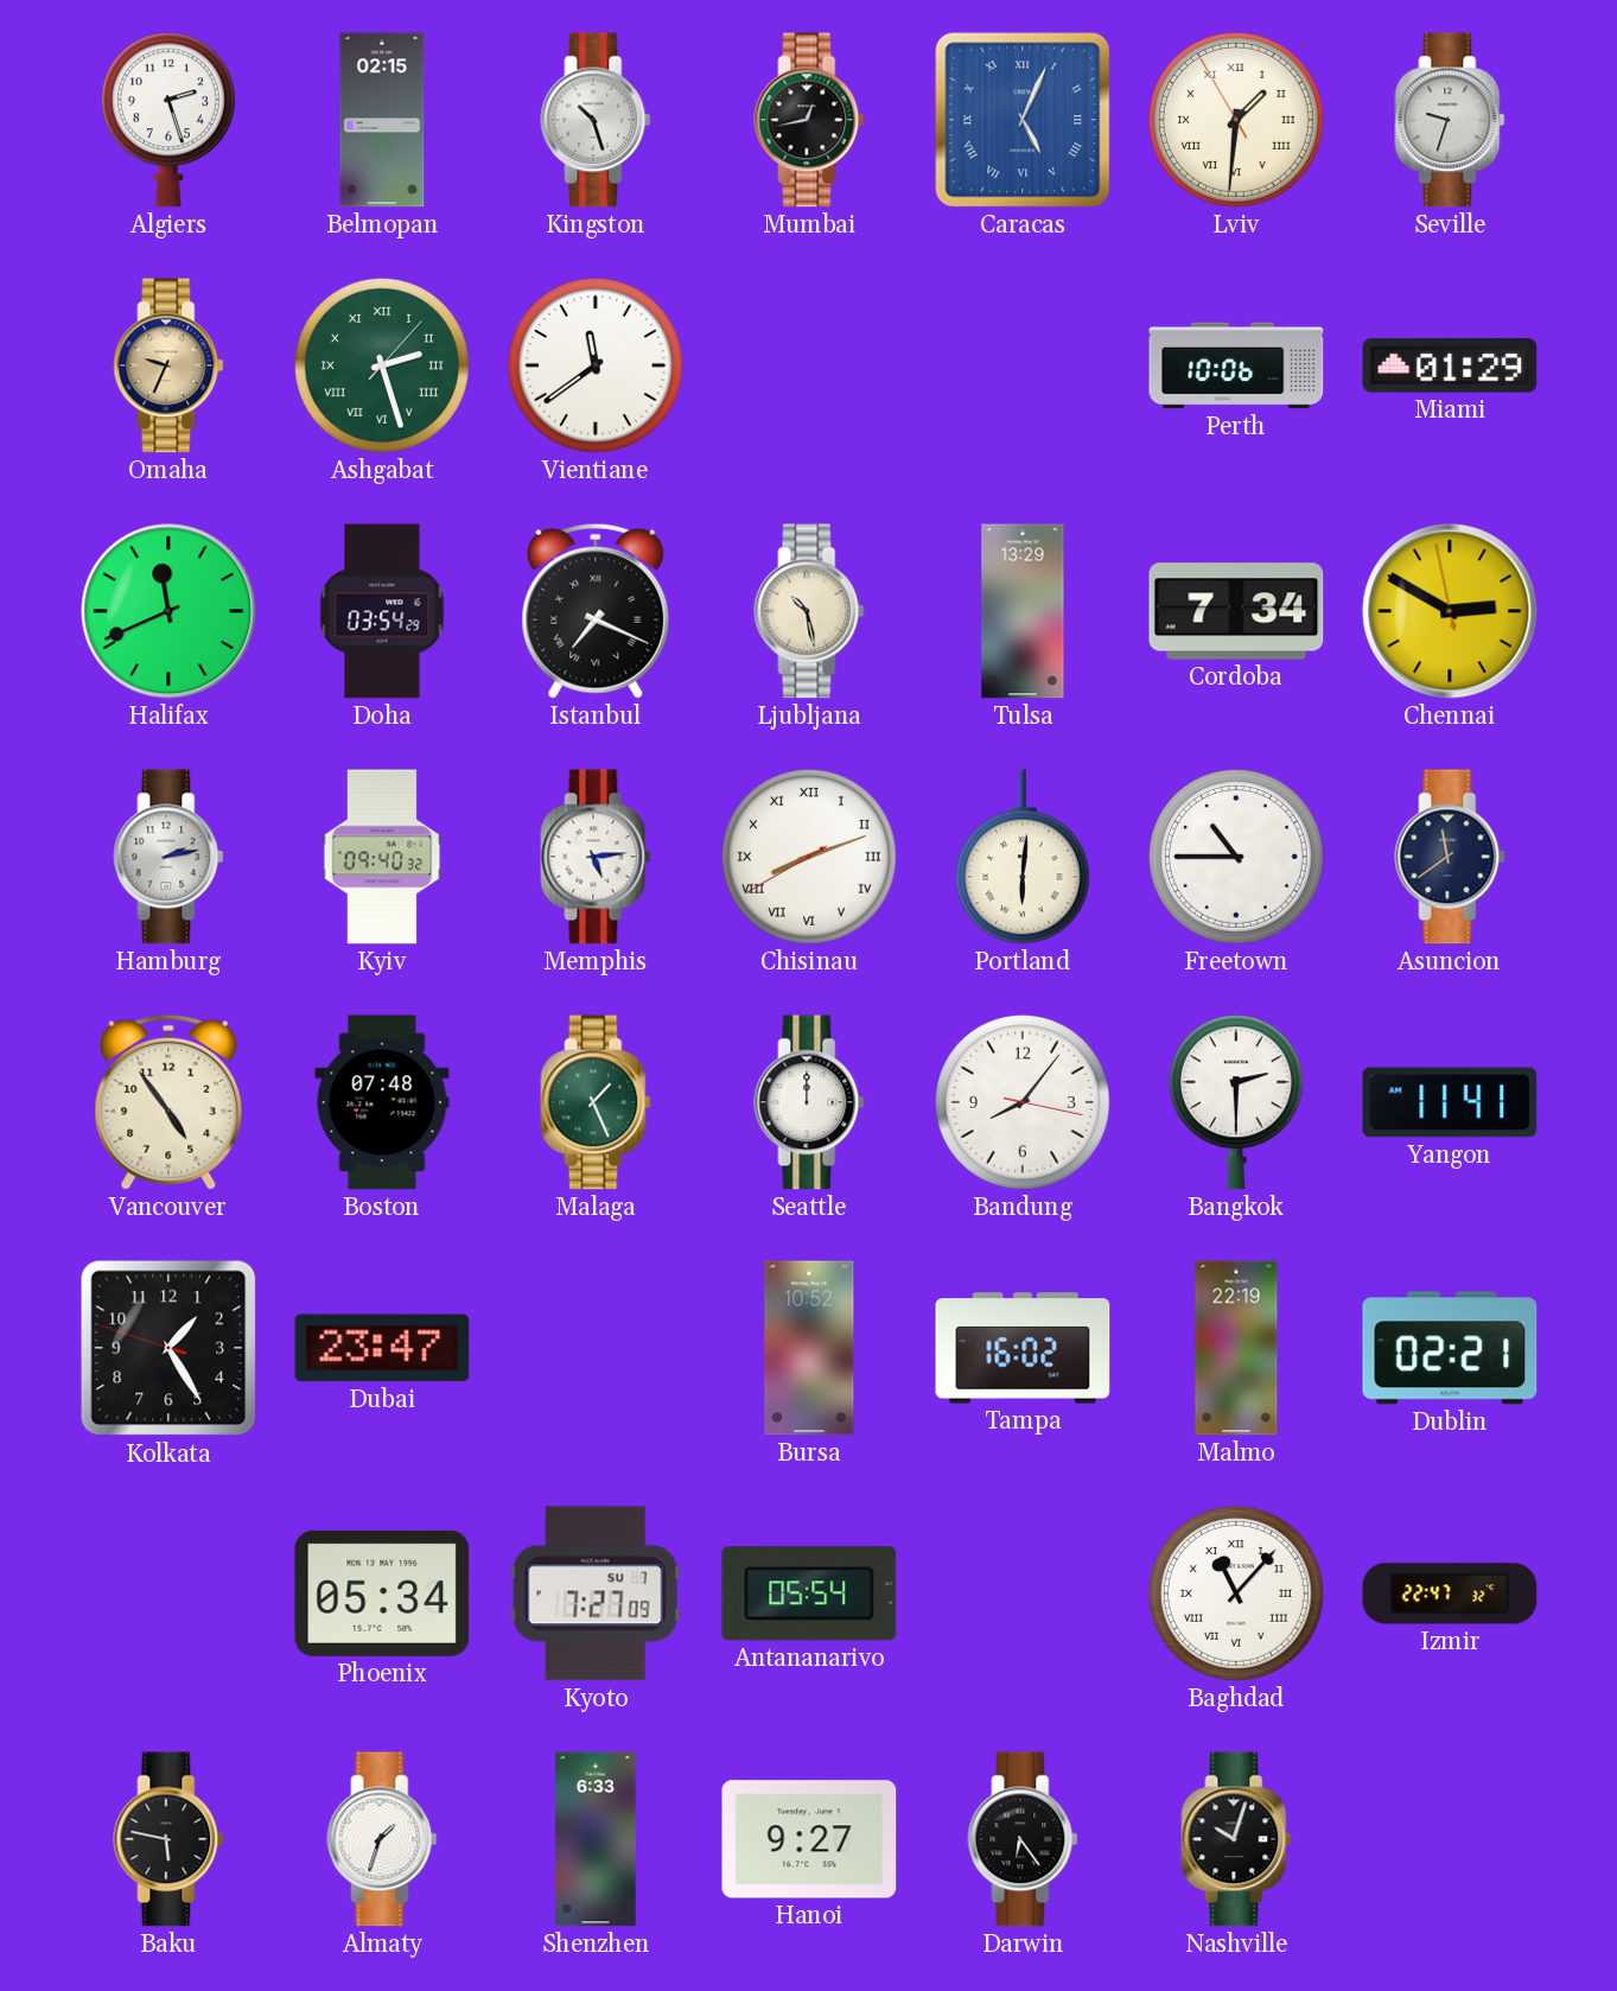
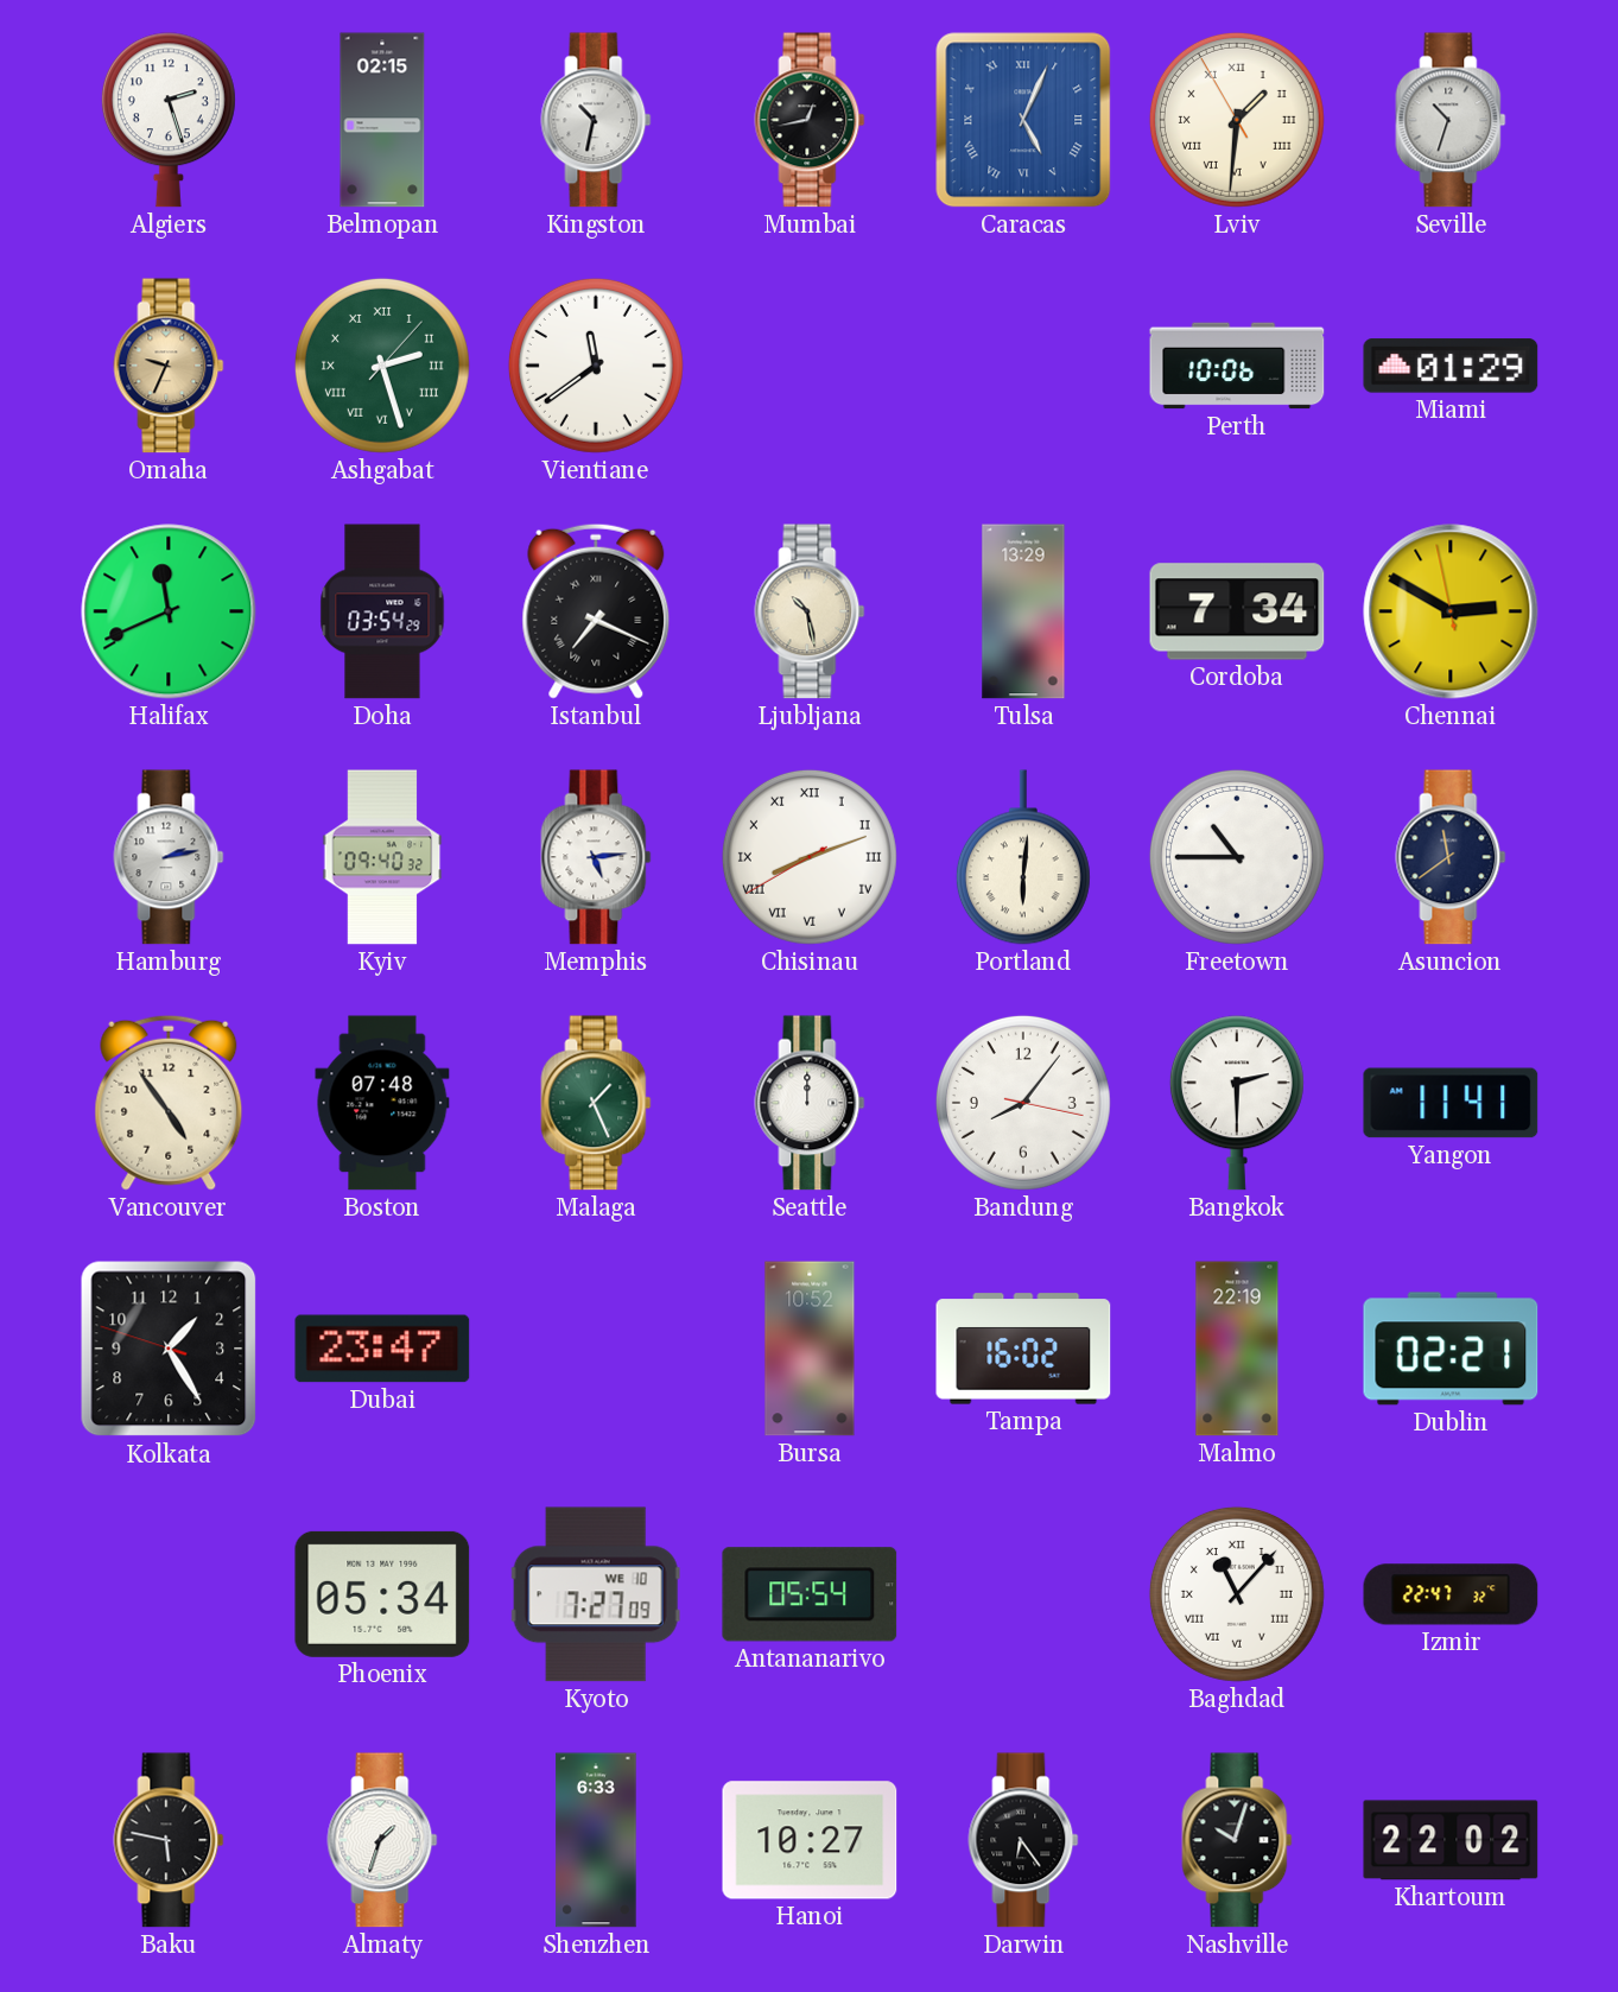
Kingston: 10:27 -> 10:32 (596, 120)
Seville: 9:33 -> 10:33 (1451, 120)
Kyoto date: SU 7 -> WE 10 (596, 1594)
Hanoi: 9:27 -> 10:27 (810, 1840)
Khartoum: none -> 22:02 (1451, 1840)
